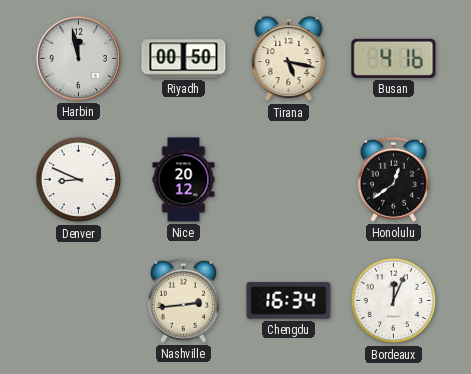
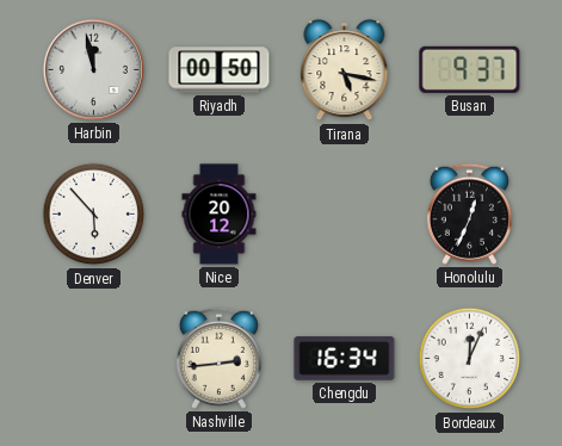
Busan: 4:16 -> 9:37 (470, 69)
Denver: 8:49 -> 5:53 (94, 215)
Honolulu: 12:39 -> 12:34 (469, 213)
